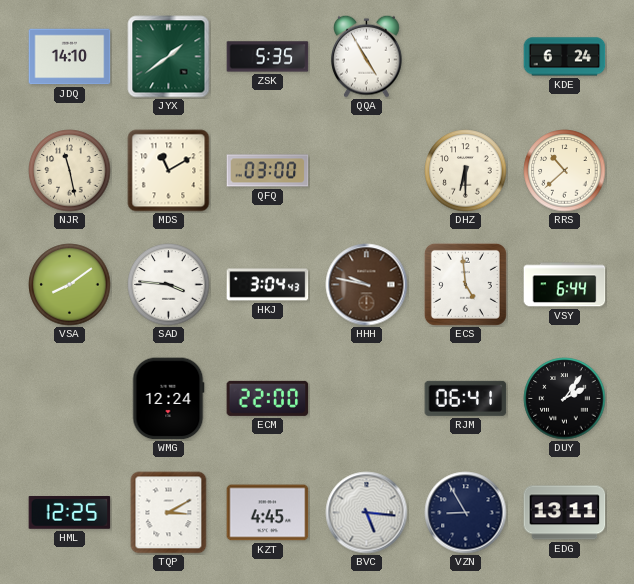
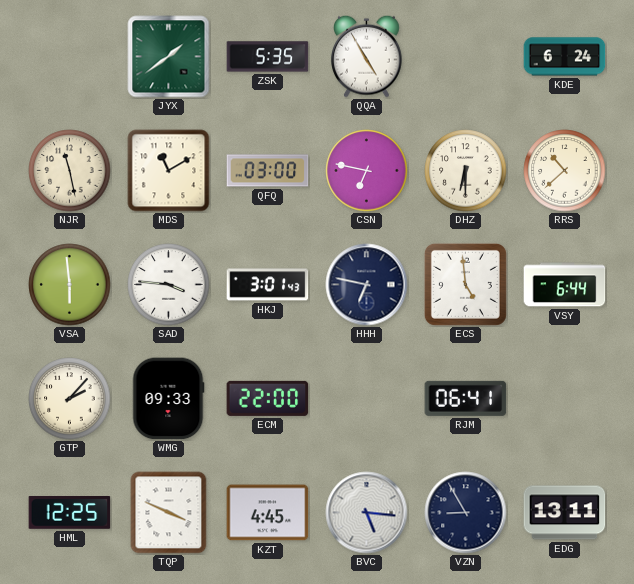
JDQ: 14:10 -> none (70, 57)
CSN: none -> 6:47 (367, 171)
VSA: 8:09 -> 5:59 (70, 285)
HKJ: 3:04 -> 3:01 (268, 285)
HHH: 9:47 -> 6:47 (367, 285)
HHH dial: brown -> navy (367, 285)
GTP: none -> 2:07 (70, 399)
WMG: 12:24 -> 09:33 (168, 399)
DUY: 2:06 -> none (565, 399)
TQP: 3:10 -> 3:49 (169, 513)
